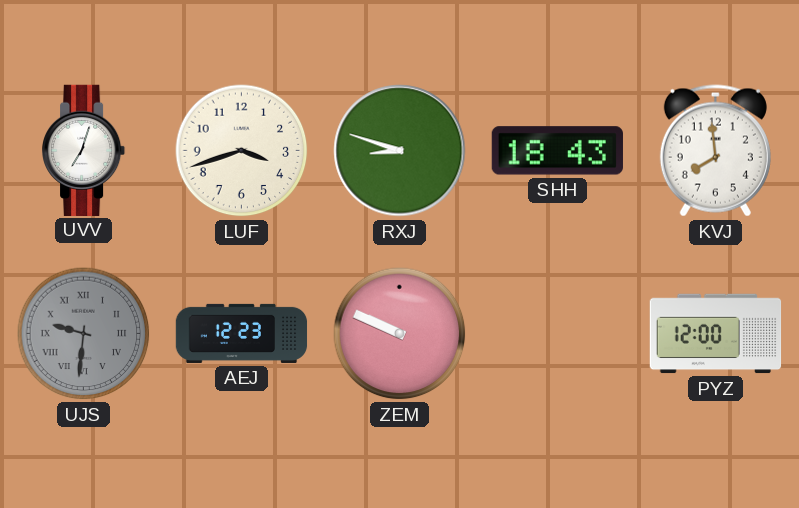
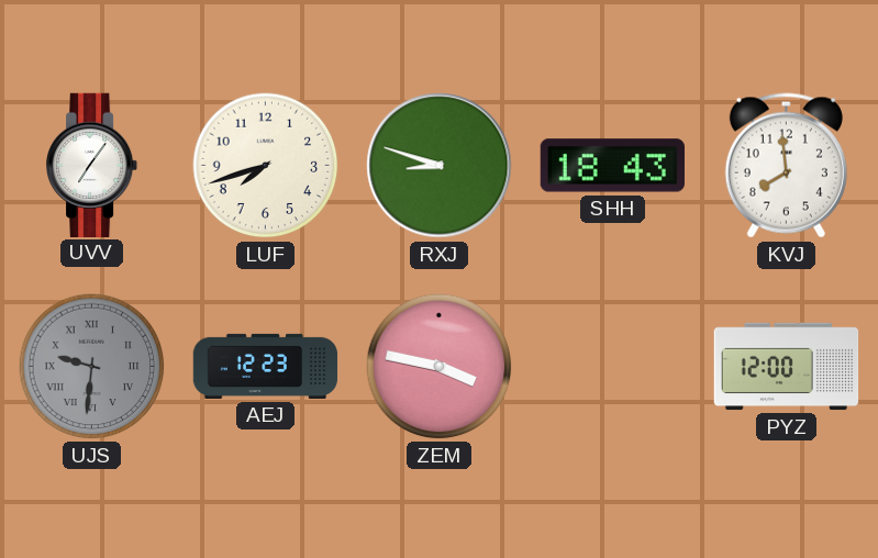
UVV: 7:03 -> 7:06 (93, 165)
LUF: 3:42 -> 7:42 (266, 166)
ZEM: 9:49 -> 3:47 (440, 367)
